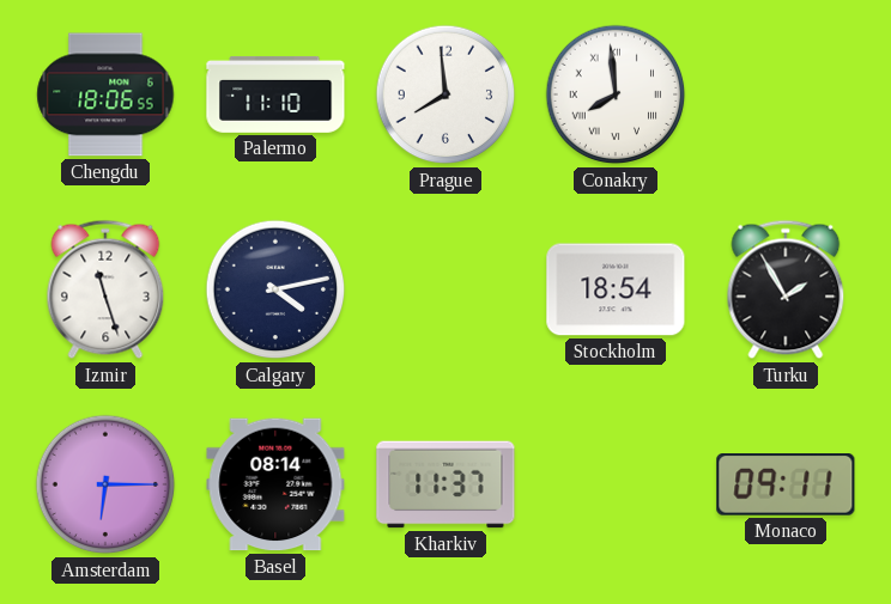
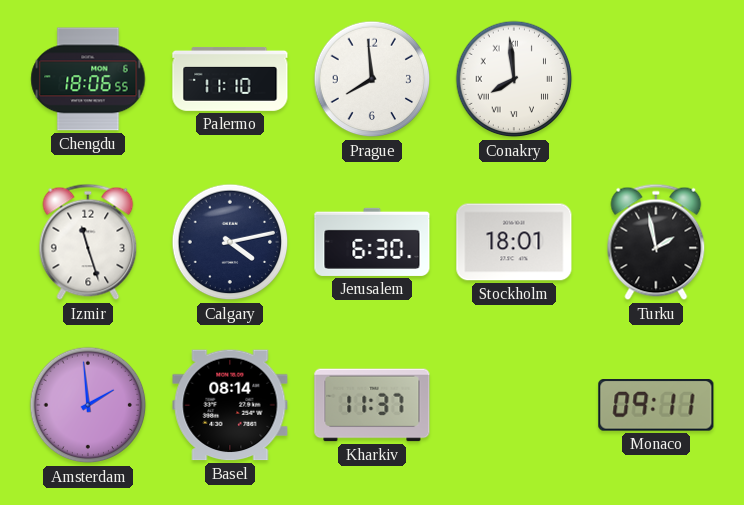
Jerusalem: none -> 6:30 (372, 242)
Stockholm: 18:54 -> 18:01 (514, 242)
Turku: 1:55 -> 1:58 (656, 242)
Amsterdam: 6:15 -> 1:59 (88, 405)
